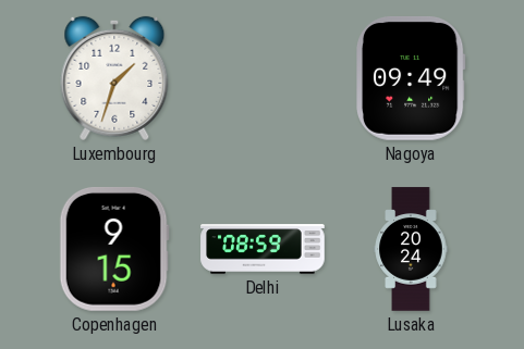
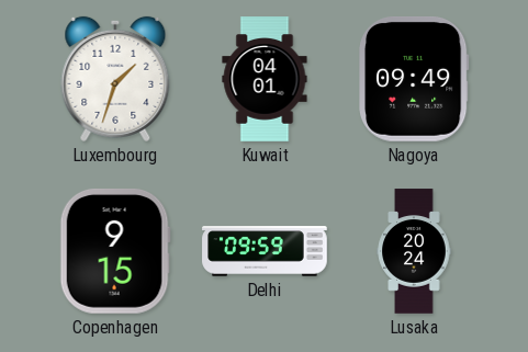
Kuwait: none -> 04:01 (265, 79)
Delhi: 08:59 -> 09:59 (265, 251)
